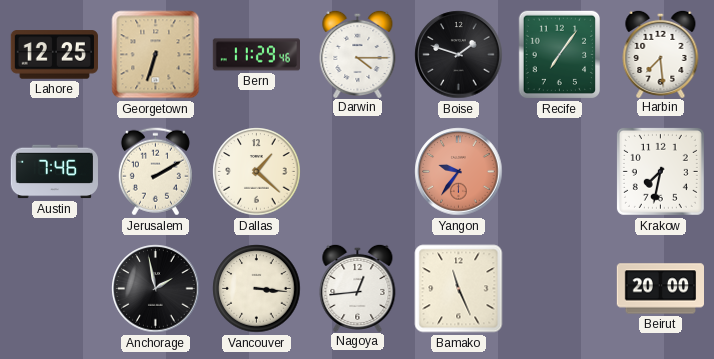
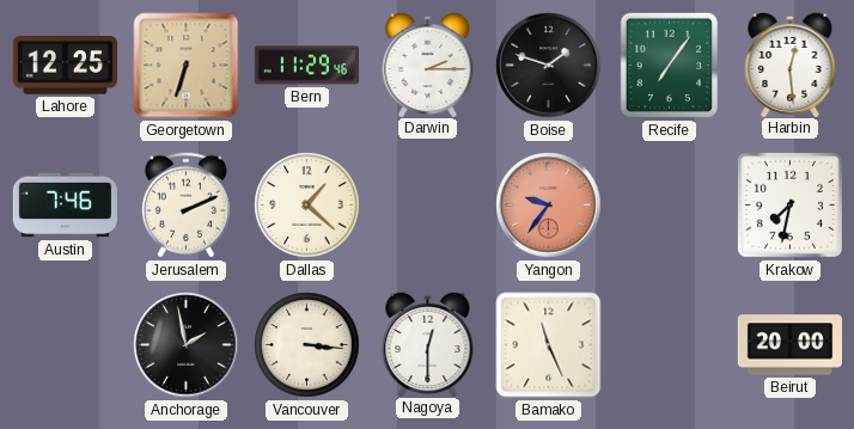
Darwin: 4:15 -> 2:15 (428, 63)
Harbin: 7:29 -> 12:29 (791, 63)
Jerusalem: 2:10 -> 2:11 (185, 206)
Nagoya: 12:44 -> 12:30 (428, 343)
